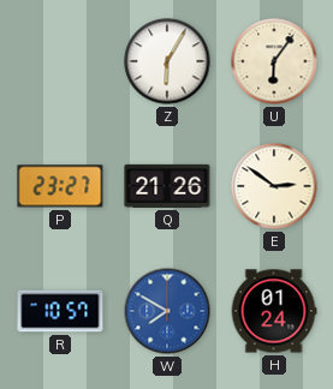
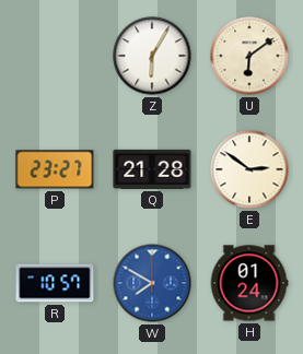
U: 6:06 -> 6:09 (249, 56)
Q: 21:26 -> 21:28 (152, 169)
